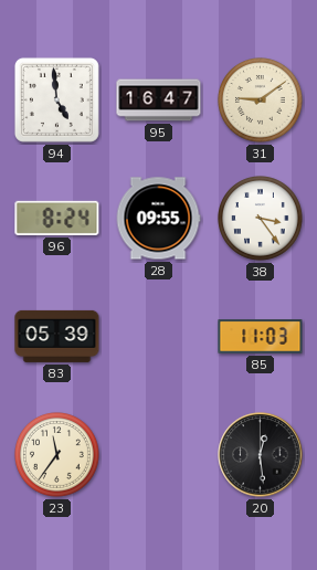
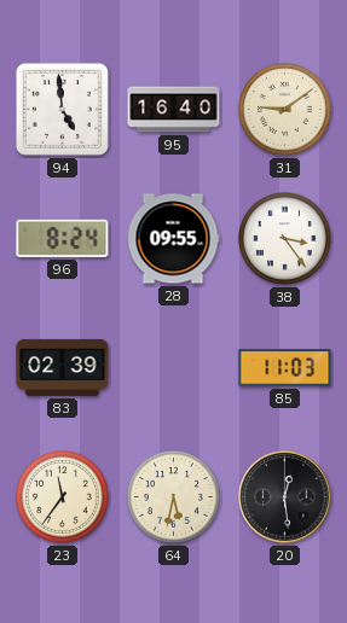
95: 16:47 -> 16:40 (174, 110)
83: 05:39 -> 02:39 (63, 367)
64: none -> 5:32 (174, 497)
